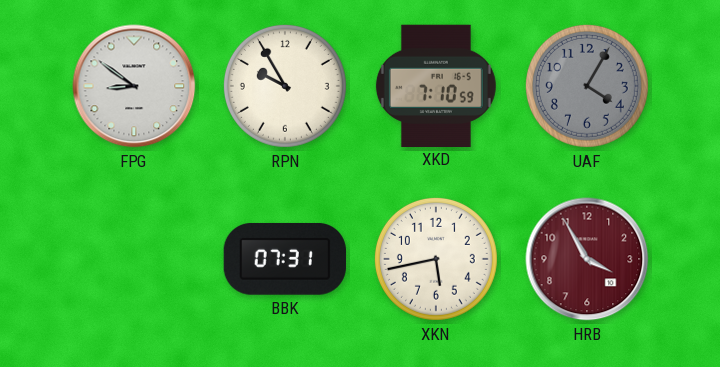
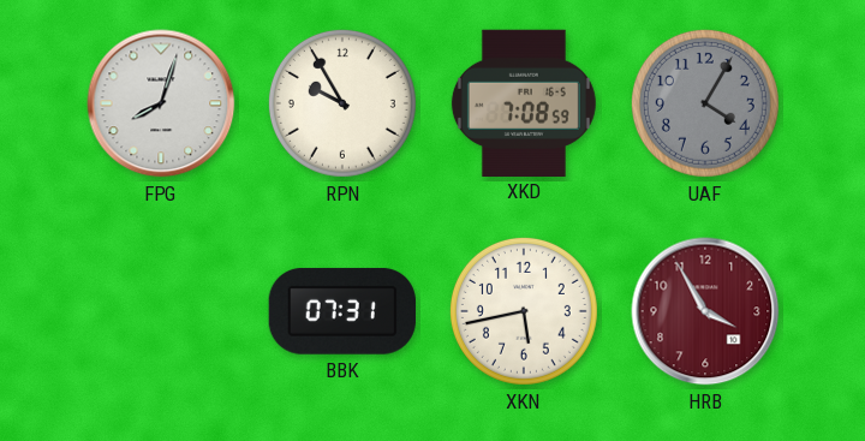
FPG: 8:51 -> 8:03 (161, 103)
XKD: 7:10 -> 7:08 (524, 102)
